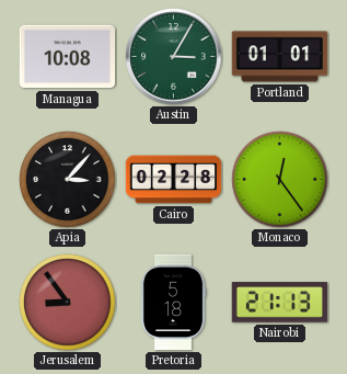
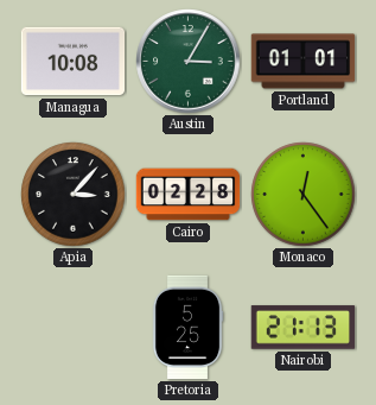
Jerusalem: 8:54 -> none (68, 303)
Pretoria: 5:18 -> 5:25 (187, 328)
